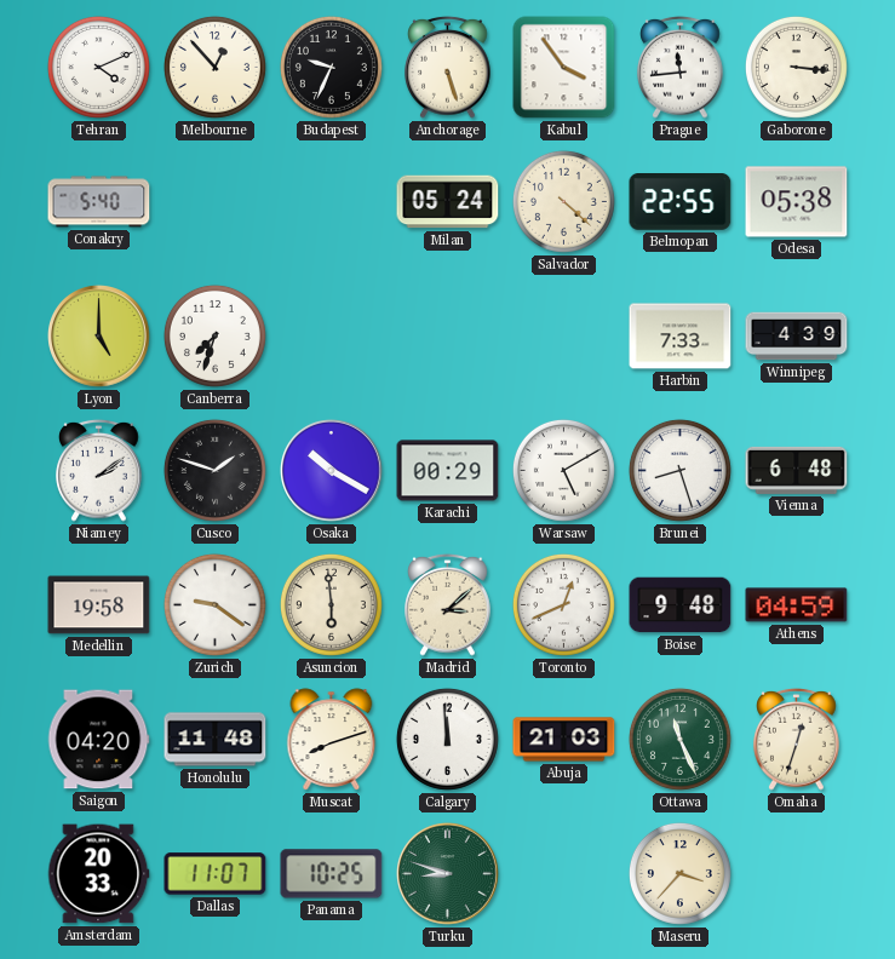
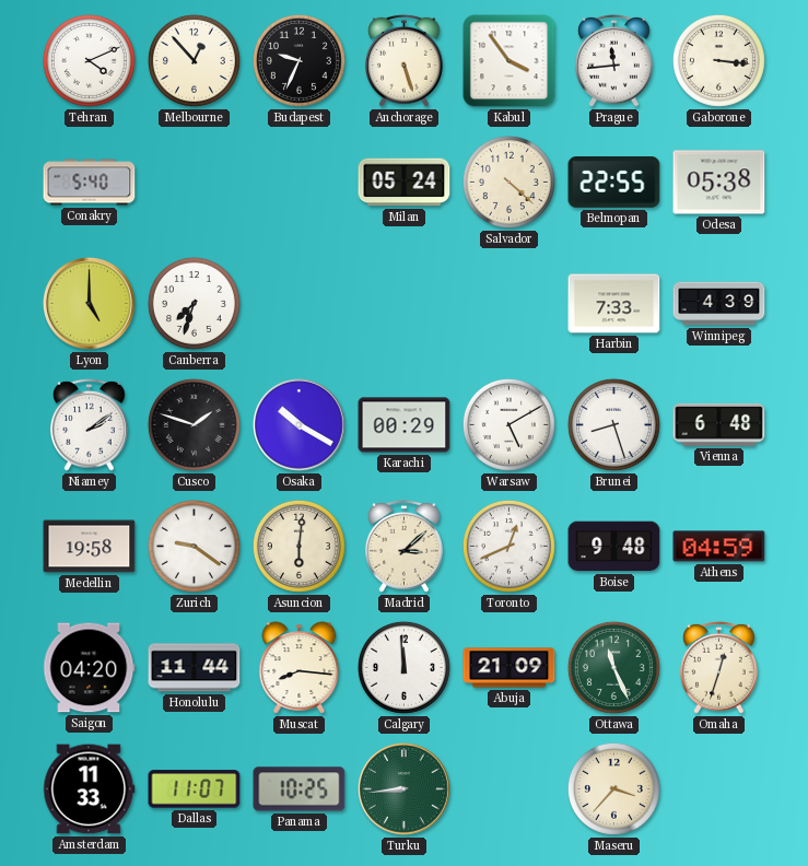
Asuncion: 5:59 -> 6:01 (298, 546)
Honolulu: 11:48 -> 11:44 (195, 668)
Muscat: 8:12 -> 8:16 (300, 668)
Abuja: 21:03 -> 21:09 (510, 668)
Amsterdam: 20:33 -> 11:33 (89, 789)
Turku: 8:48 -> 8:44 (405, 789)
